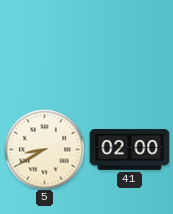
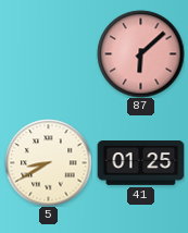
87: none -> 6:08 (140, 53)
41: 02:00 -> 01:25 (140, 163)
